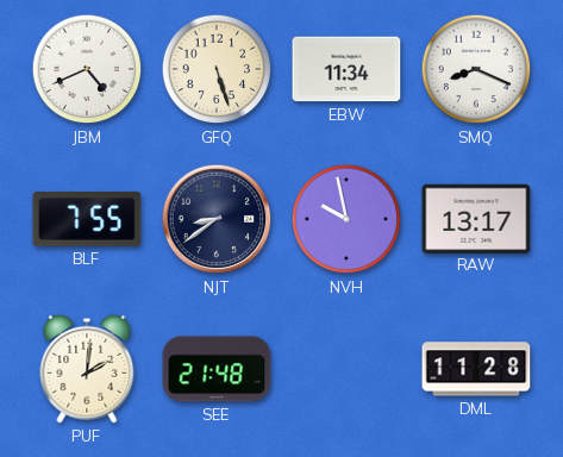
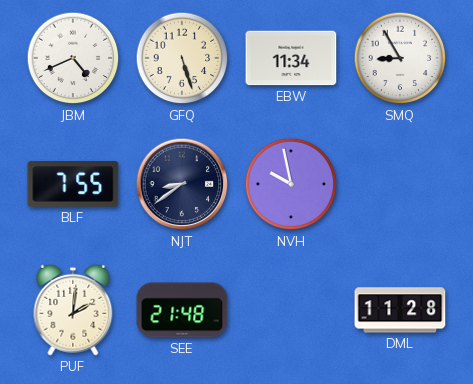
SMQ: 8:19 -> 8:55 (400, 58)
RAW: 13:17 -> none (476, 218)
